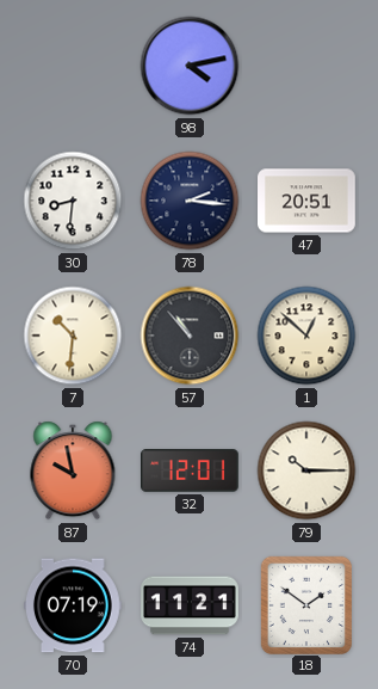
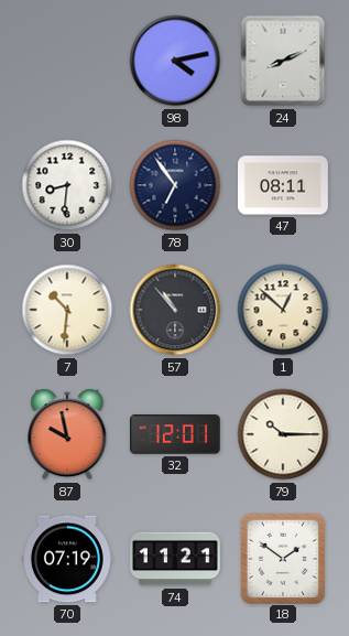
24: none -> 8:11 (283, 61)
78: 2:16 -> 6:54 (175, 185)
47: 20:51 -> 08:11 (284, 185)
